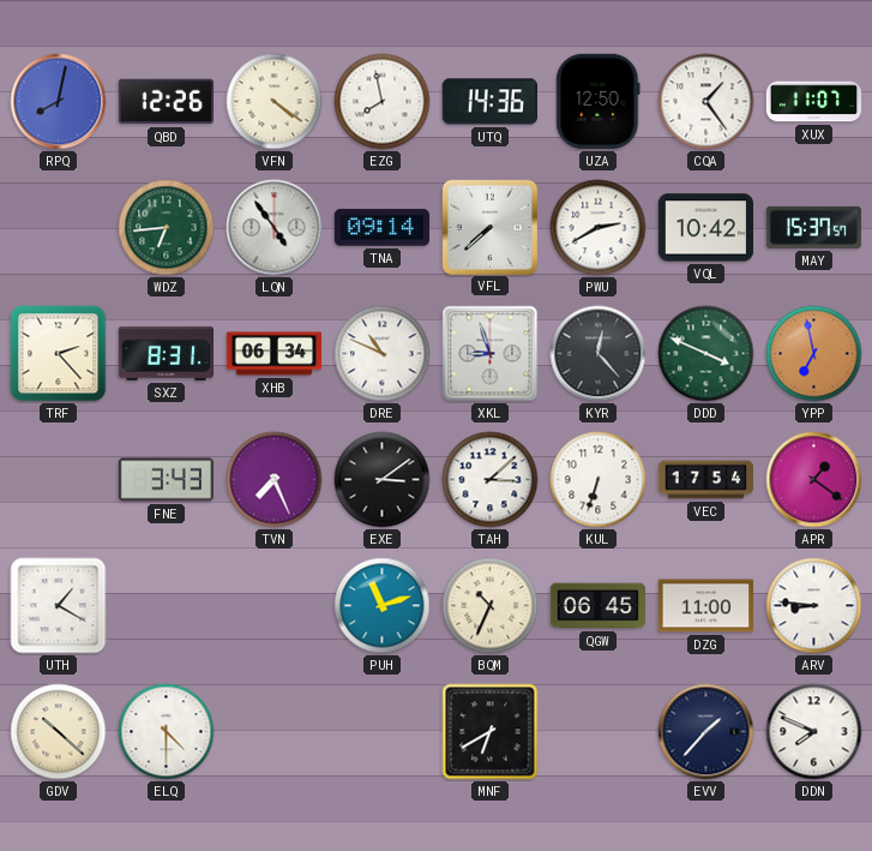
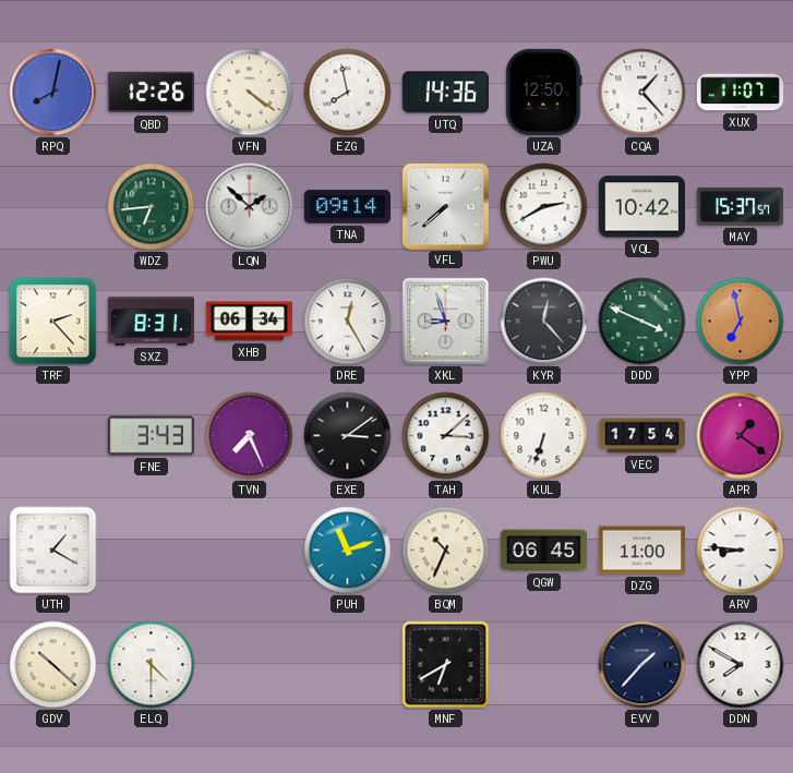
CQA: 1:24 -> 1:23 (642, 93)
LQN: 4:54 -> 1:52 (250, 207)
DRE: 10:49 -> 12:25 (348, 322)
DDN: 7:49 -> 7:50 (741, 665)
